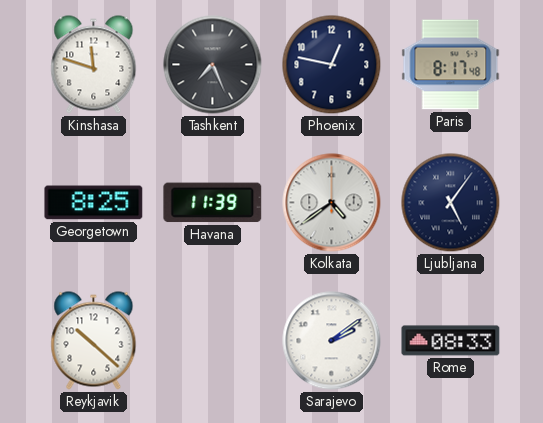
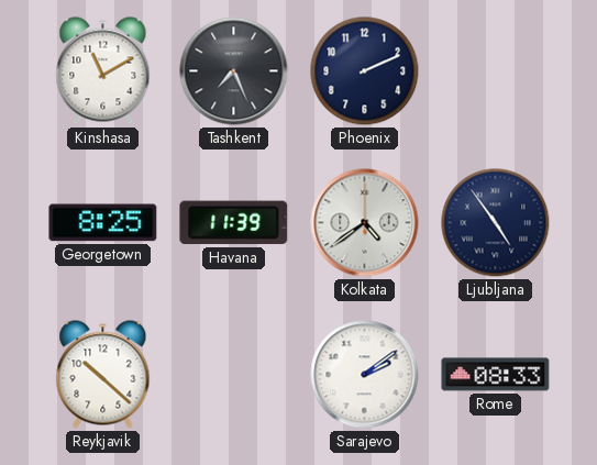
Kinshasa: 11:48 -> 11:10 (103, 71)
Phoenix: 12:47 -> 2:11 (365, 71)
Paris: 8:17 -> none (451, 65)
Ljubljana: 5:06 -> 4:54 (496, 223)
